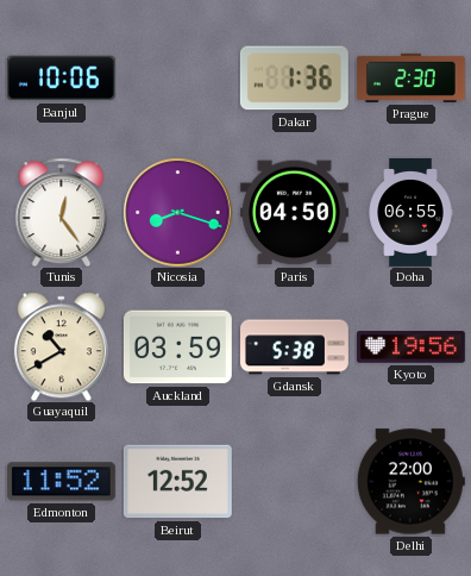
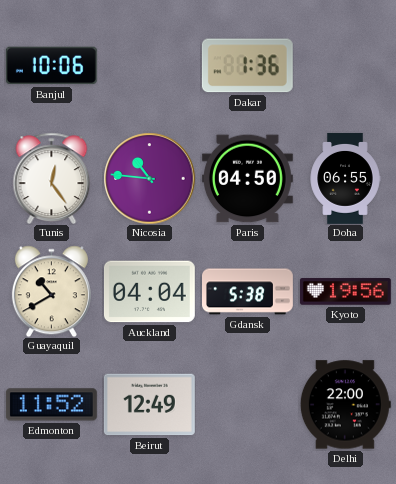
Prague: 2:30 -> none (410, 77)
Nicosia: 8:18 -> 10:46 (149, 178)
Auckland: 03:59 -> 04:04 (149, 292)
Beirut: 12:52 -> 12:49 (149, 405)
